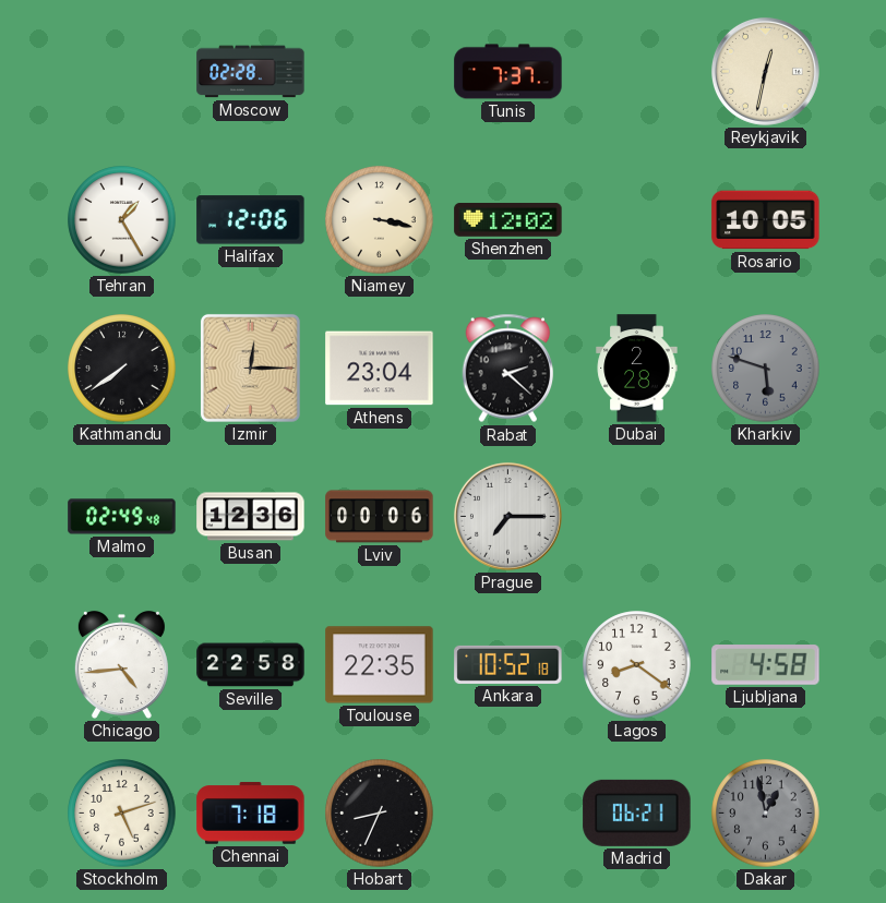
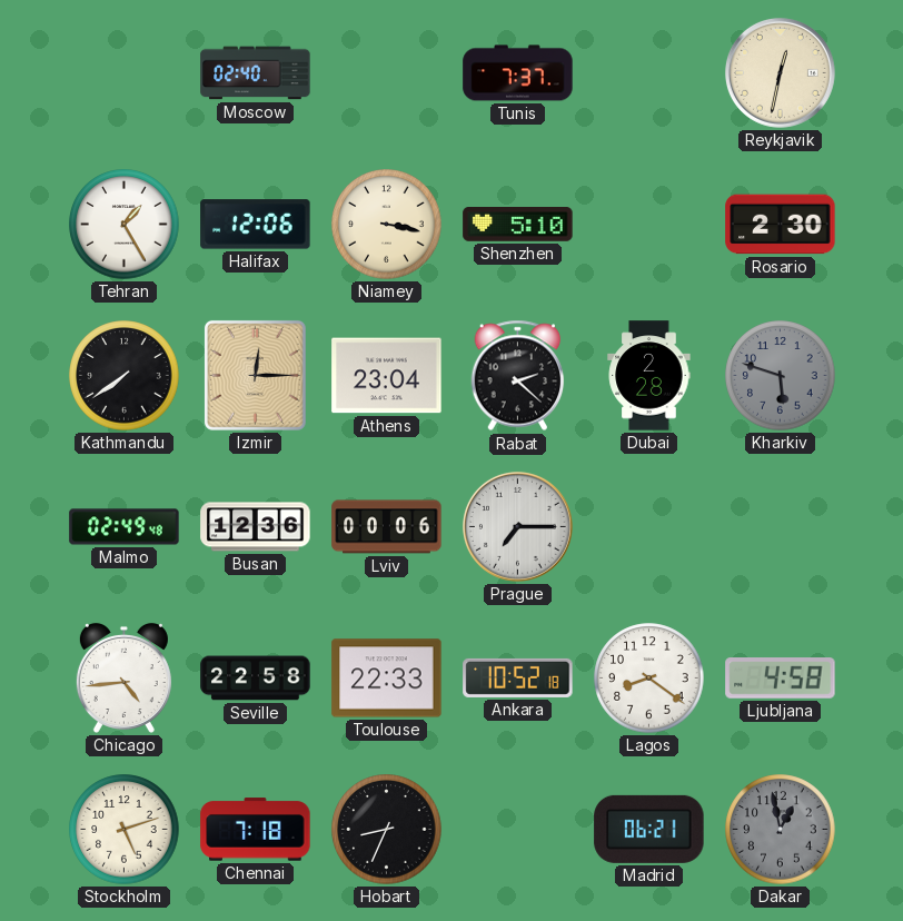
Moscow: 02:28 -> 02:40 (256, 73)
Shenzhen: 12:02 -> 5:10 (518, 225)
Rosario: 10:05 -> 2:30 (781, 225)
Toulouse: 22:35 -> 22:33 (387, 679)
